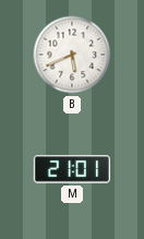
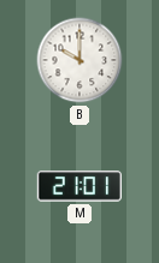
B: 5:41 -> 10:00 (79, 60)
